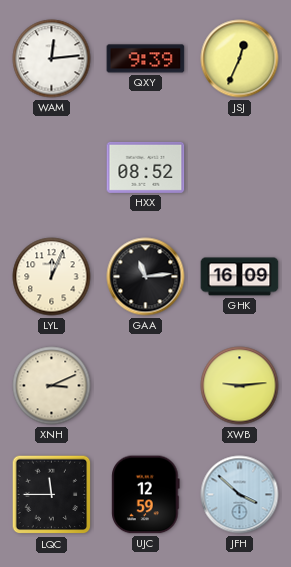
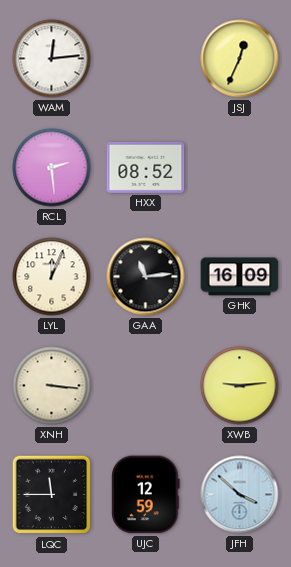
QXY: 9:39 -> none (146, 59)
RCL: none -> 2:29 (52, 168)
XNH: 3:11 -> 3:16 (52, 386)
